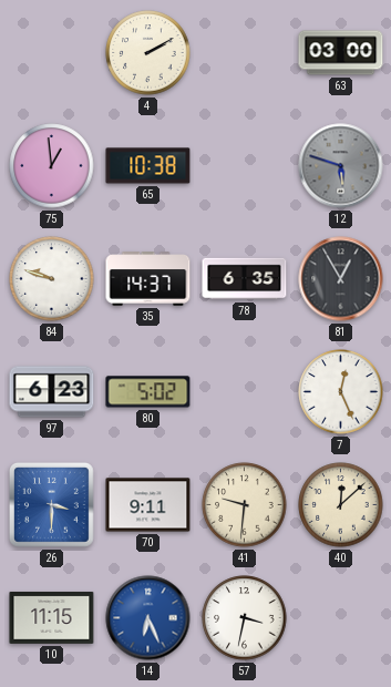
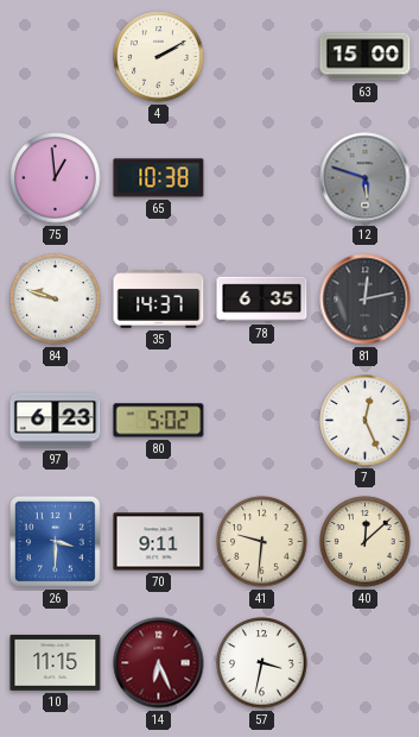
63: 03:00 -> 15:00 (366, 57)
81: 12:55 -> 12:13 (366, 300)
14 dial: blue -> burgundy (159, 663)
